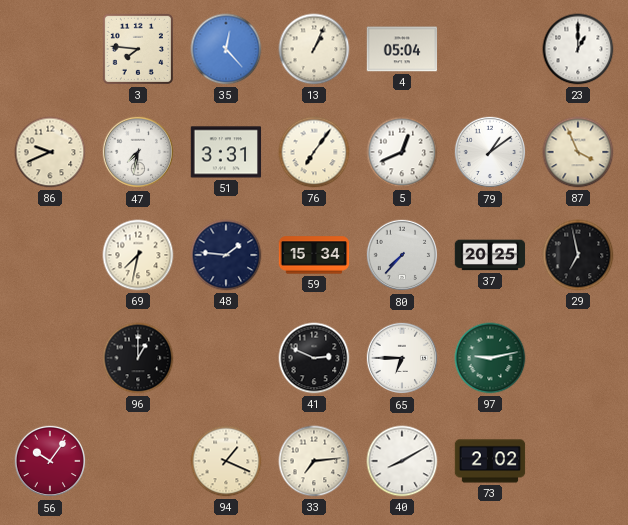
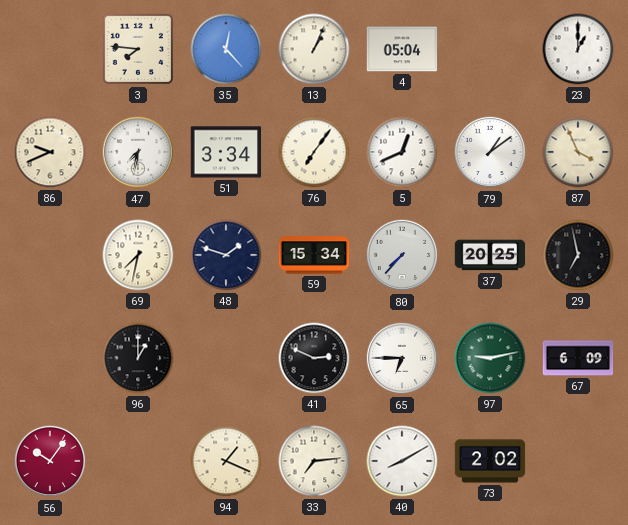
51: 3:31 -> 3:34 (226, 152)
48: 1:46 -> 1:48 (226, 255)
67: none -> 6:09 (578, 358)
